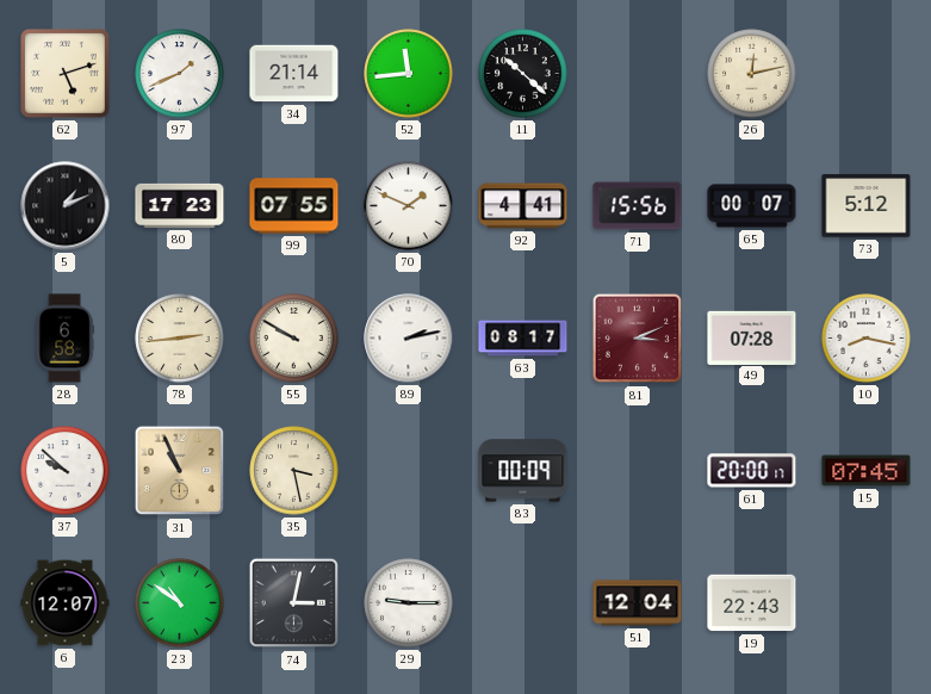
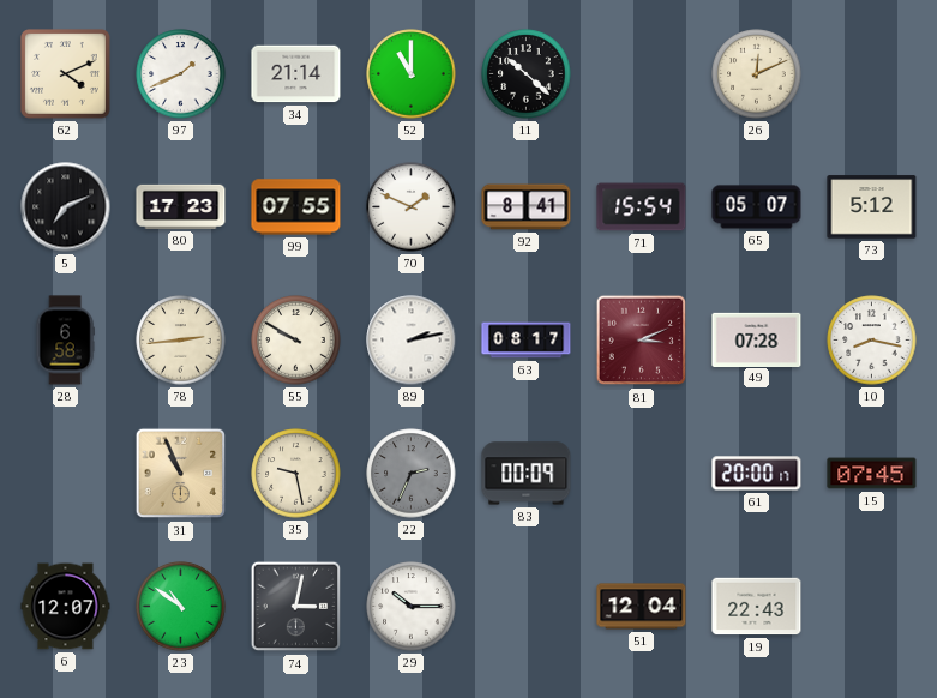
62: 5:12 -> 4:11 (66, 74)
52: 11:44 -> 11:00 (412, 74)
26: 12:13 -> 12:11 (757, 74)
5: 1:11 -> 7:11 (66, 207)
92: 4:41 -> 8:41 (527, 207)
71: 15:56 -> 15:54 (642, 207)
65: 00:07 -> 05:07 (757, 207)
37: 9:52 -> none (66, 471)
35: 3:28 -> 9:28 (296, 474)
22: none -> 2:34 (412, 474)
29: 9:15 -> 10:15 (412, 607)
